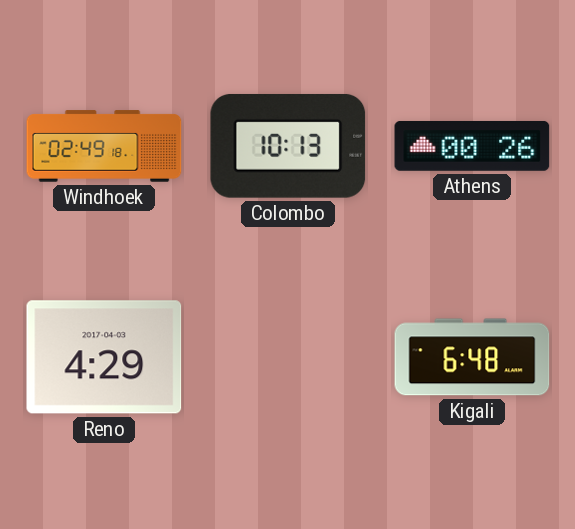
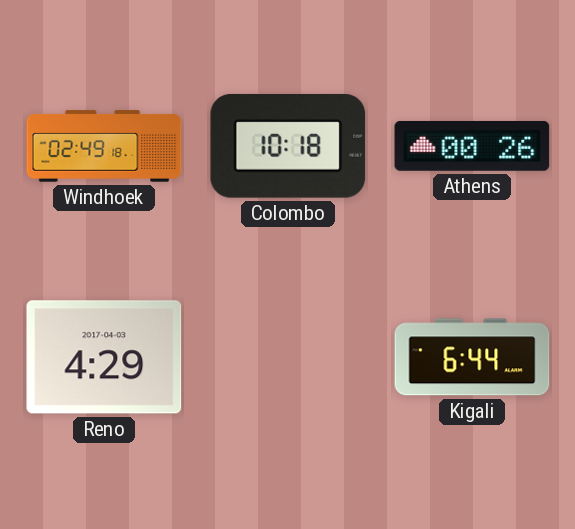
Colombo: 10:13 -> 10:18 (288, 146)
Kigali: 6:48 -> 6:44 (472, 357)
